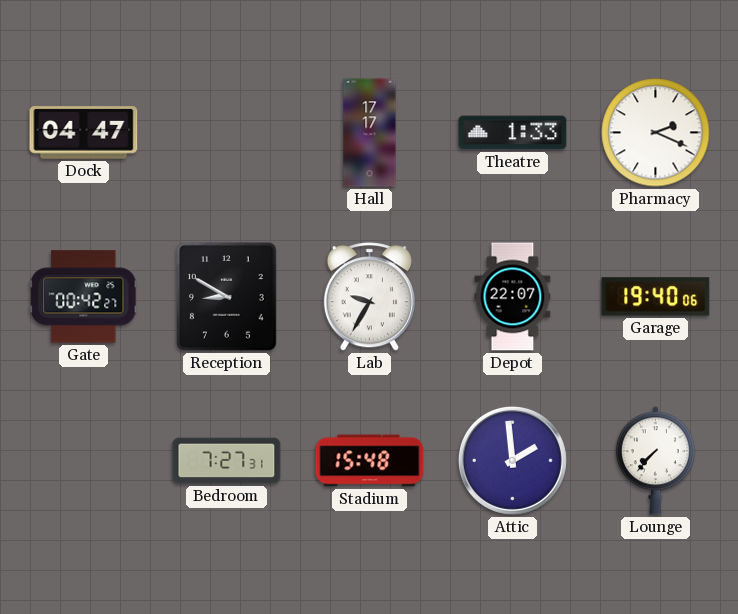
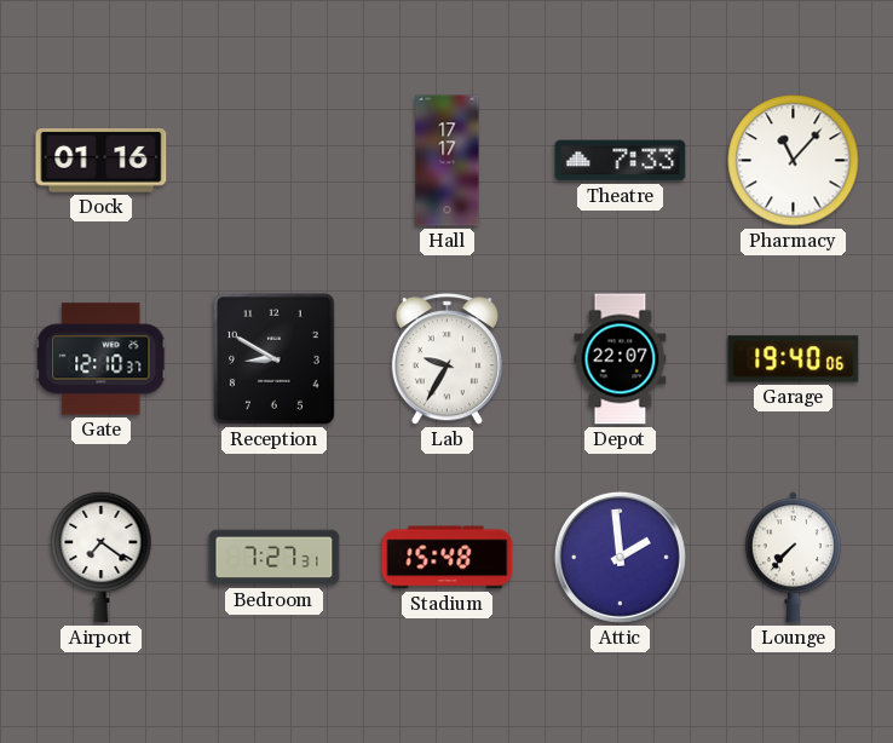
Dock: 04:47 -> 01:16 (102, 161)
Theatre: 1:33 -> 7:33 (621, 161)
Pharmacy: 2:19 -> 11:07 (794, 161)
Gate: 00:42 -> 12:10 (102, 359)
Airport: none -> 7:21 (102, 557)
